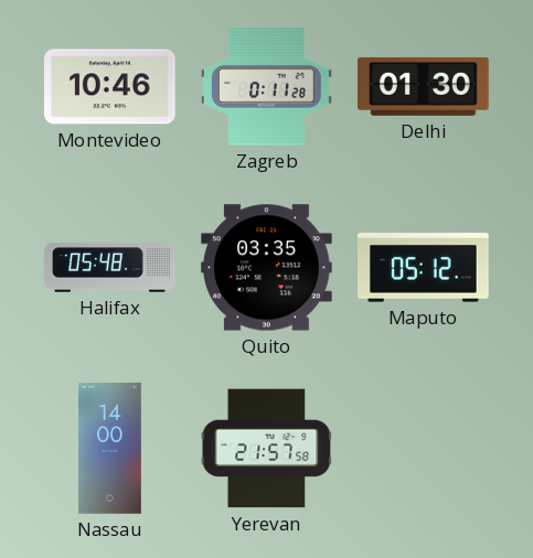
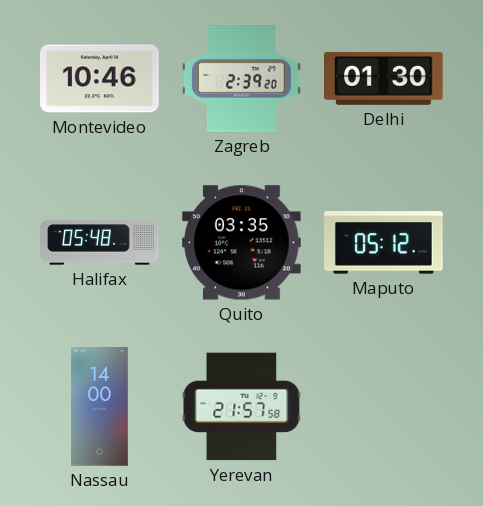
Zagreb: 0:11 -> 2:39 (242, 79)
